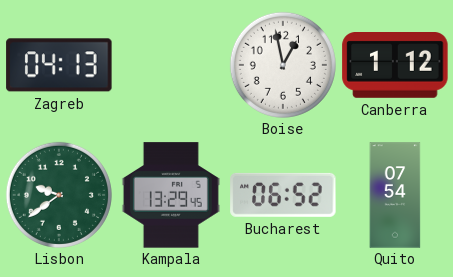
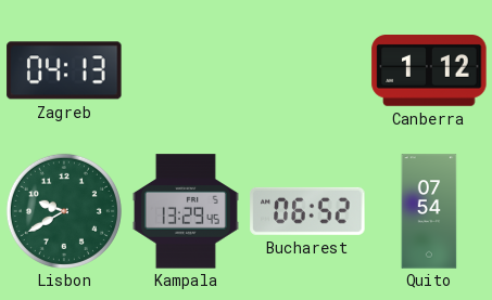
Boise: 12:58 -> none (283, 65)
Lisbon: 9:39 -> 9:40 (64, 211)
